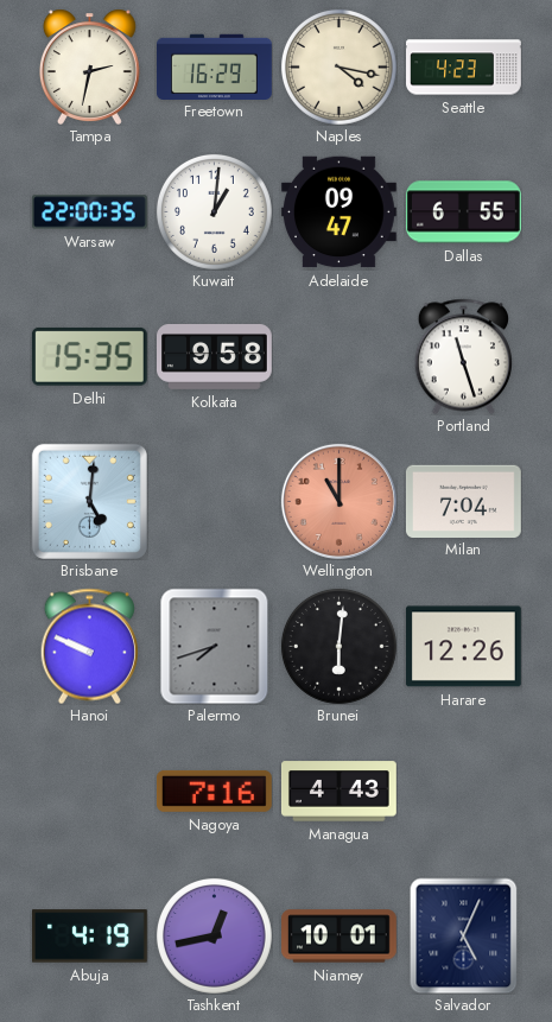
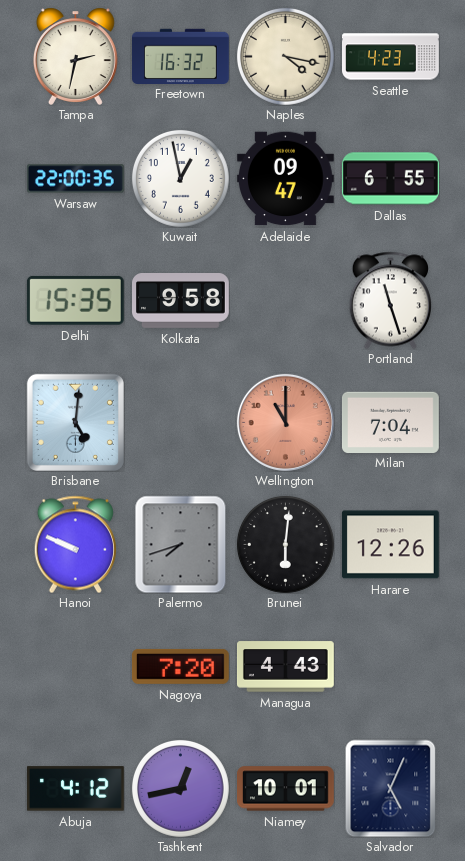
Freetown: 16:29 -> 16:32 (181, 56)
Kuwait: 1:01 -> 12:58 (180, 178)
Nagoya: 7:16 -> 7:20 (180, 666)
Abuja: 4:19 -> 4:12 (76, 789)
